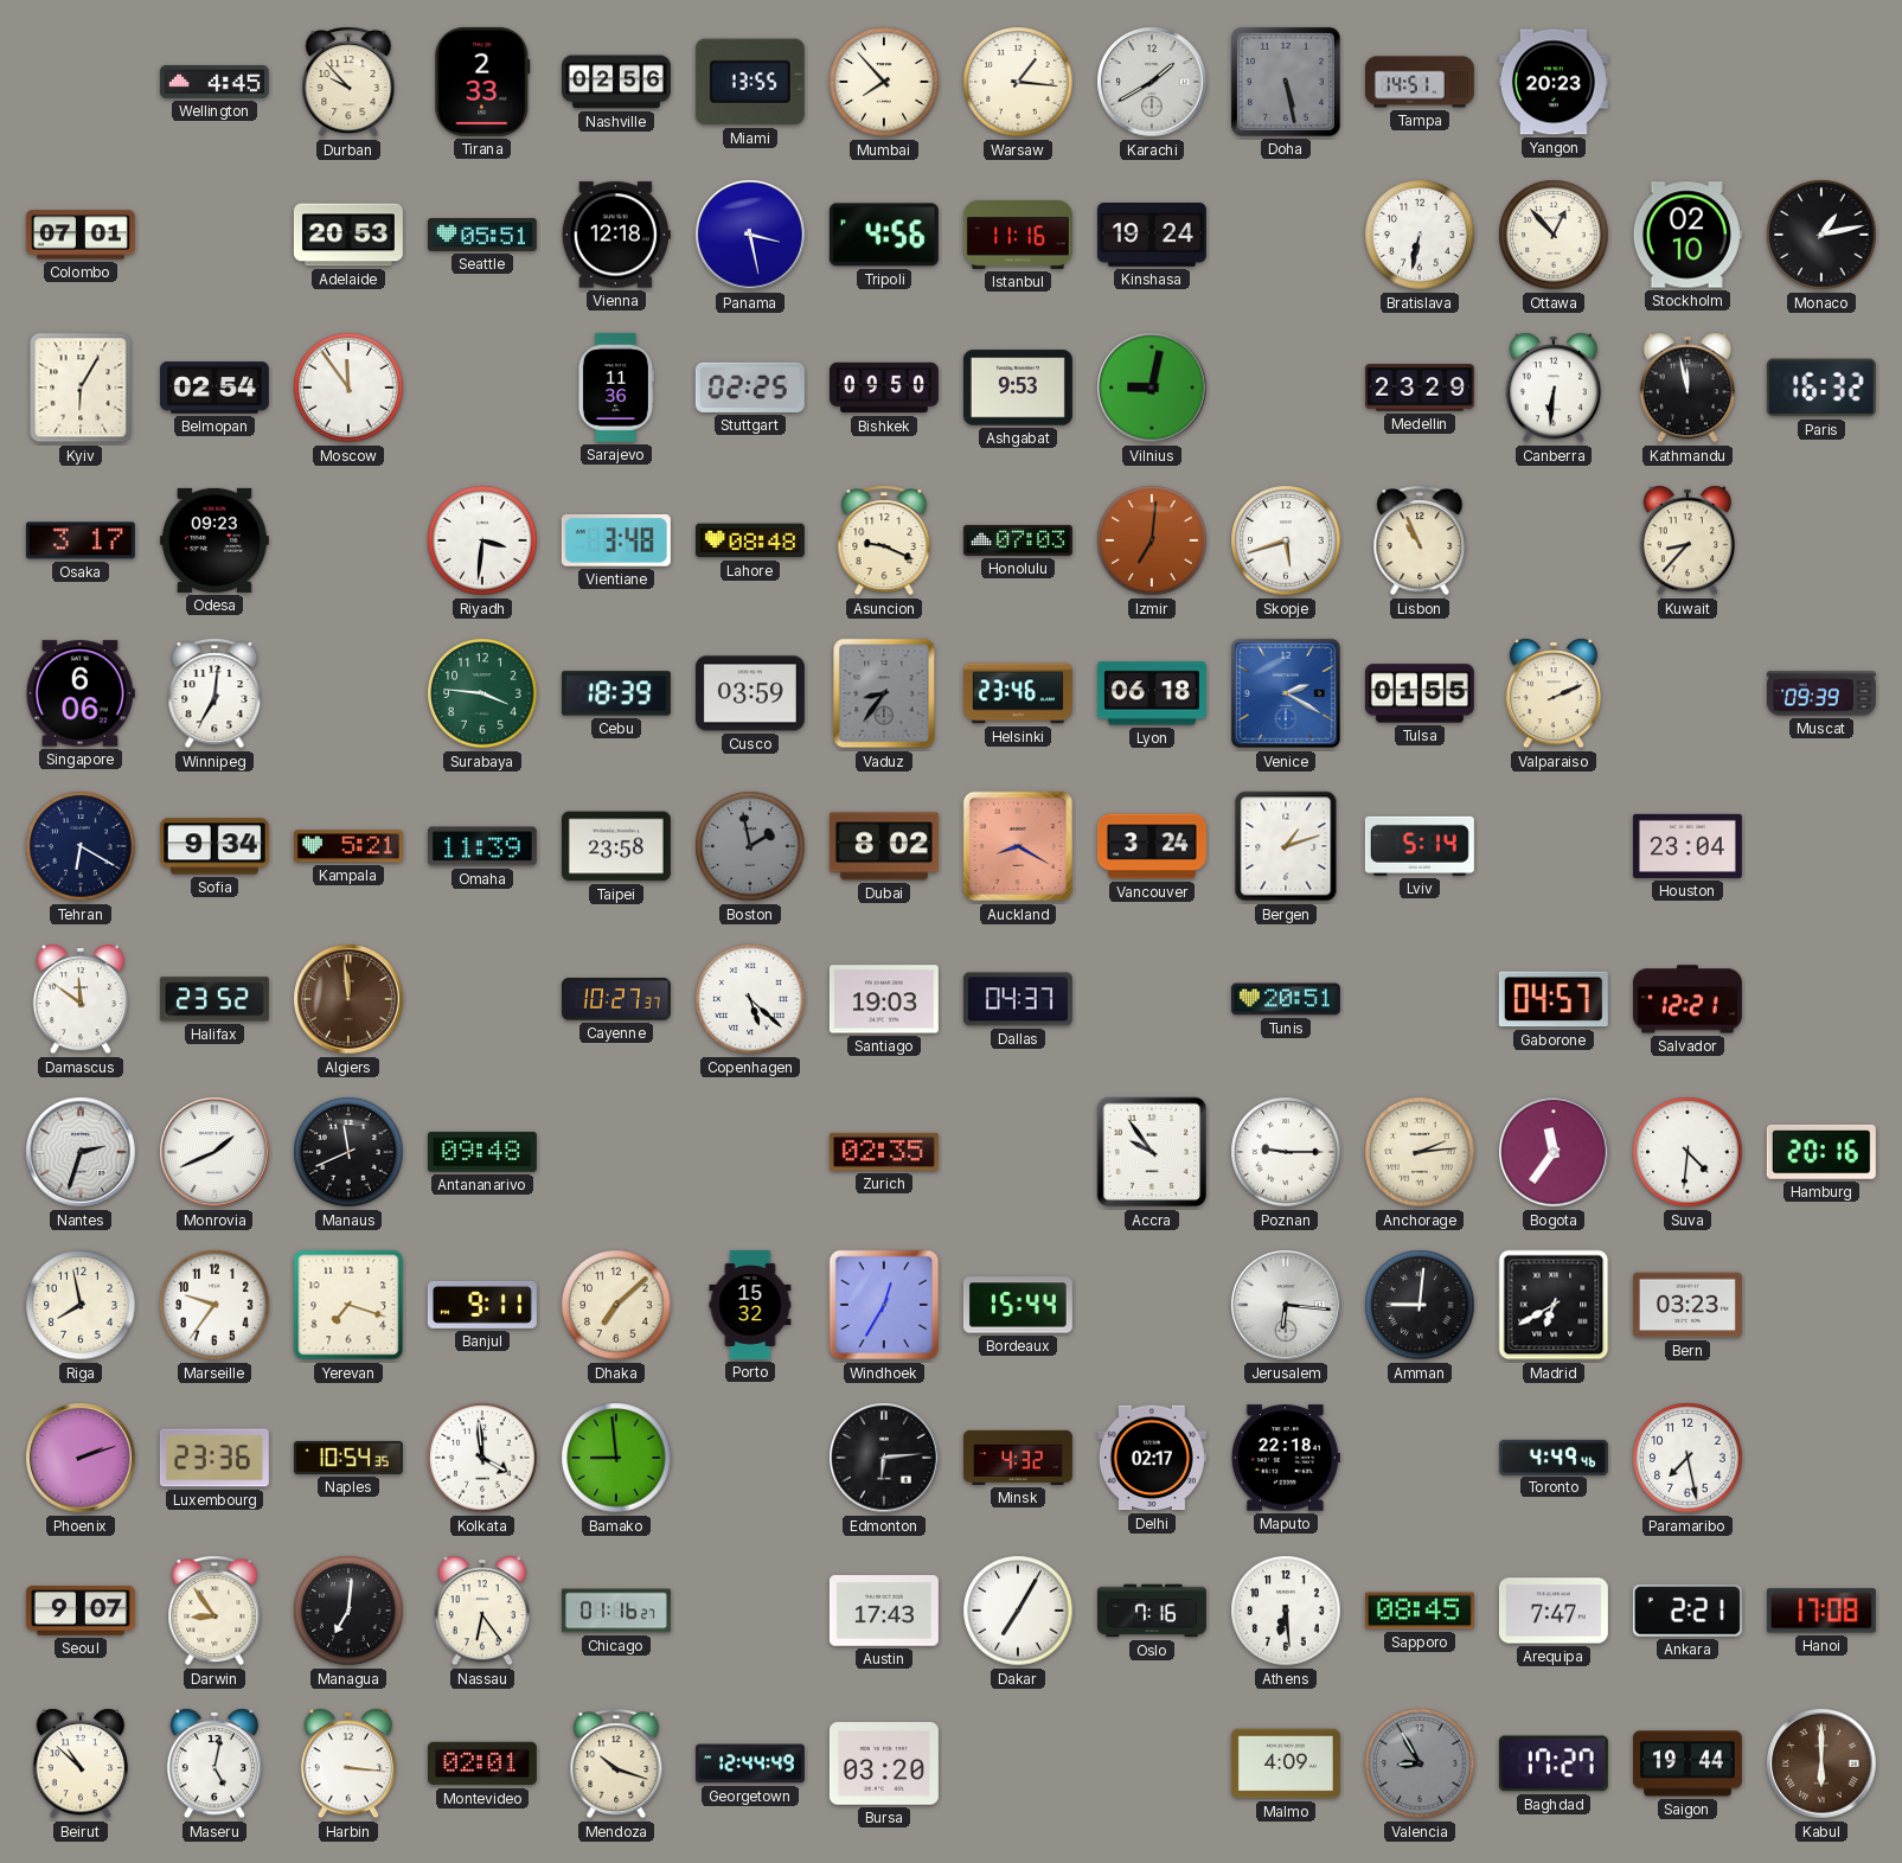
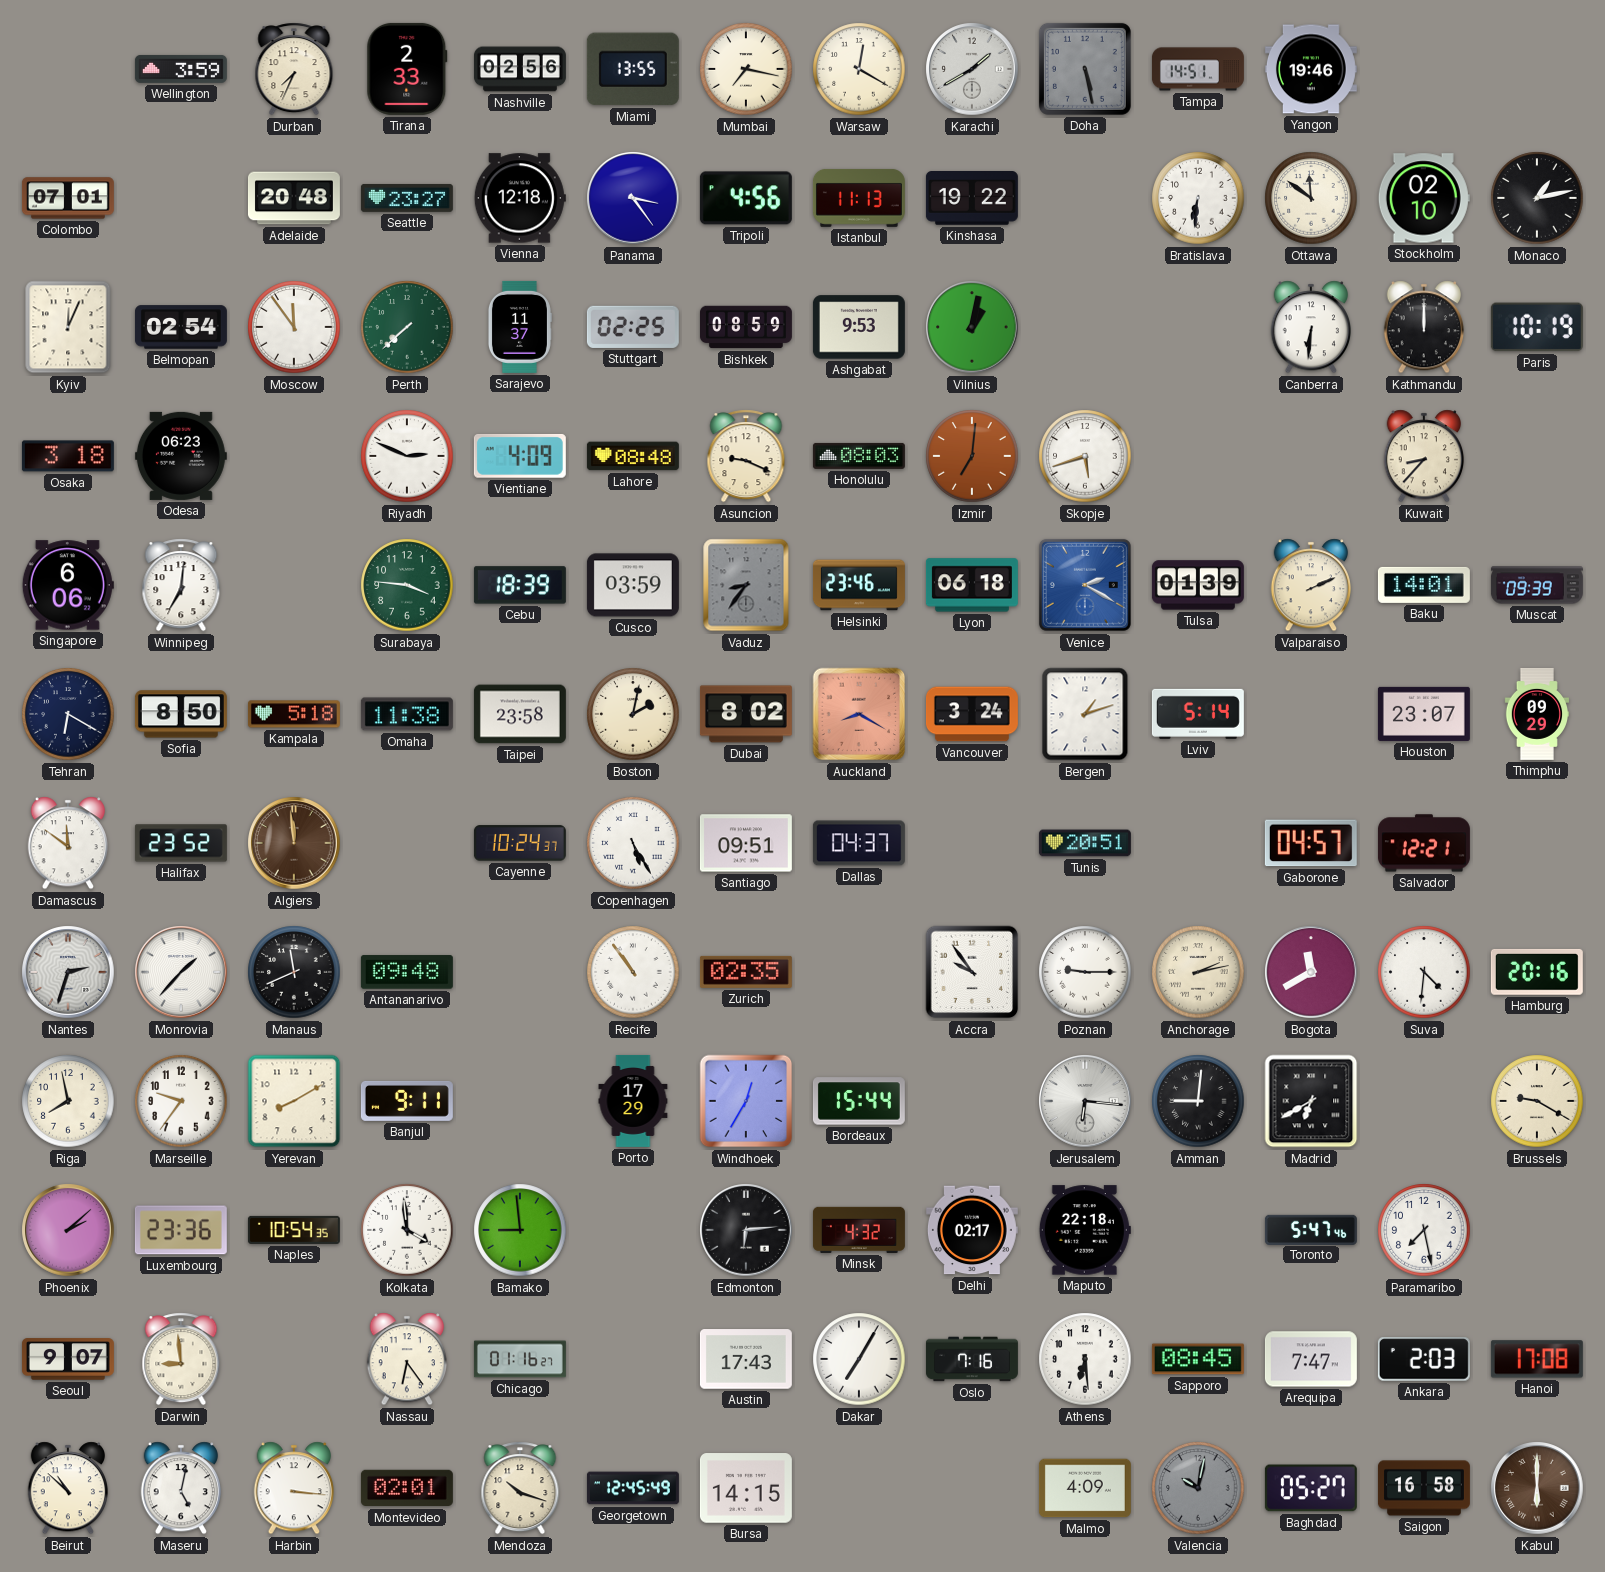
Wellington: 4:45 -> 3:59 (181, 69)
Durban: 9:53 -> 7:34 (294, 69)
Mumbai: 7:53 -> 7:17 (746, 69)
Warsaw: 1:16 -> 12:20 (859, 69)
Yangon: 20:23 -> 19:46 (1311, 69)
Adelaide: 20:53 -> 20:48 (294, 198)
Seattle: 05:51 -> 23:27 (407, 198)
Panama: 3:28 -> 3:24 (633, 198)
Istanbul: 11:16 -> 11:13 (859, 198)
Kinshasa: 19:24 -> 19:22 (972, 199)
Bratislava: 6:32 -> 6:31 (1198, 198)
Ottawa: 12:53 -> 11:51 (1311, 198)
Kyiv: 6:05 -> 12:04 (68, 327)
Perth: none -> 7:38 (407, 327)
Sarajevo: 11:36 -> 11:37 (519, 327)
Bishkek: 09:50 -> 08:59 (746, 327)
Vilnius: 9:02 -> 1:02 (972, 327)
Medellin: 23:29 -> none (1420, 388)
Kathmandu: 11:58 -> 12:00 (1423, 327)
Paris: 16:32 -> 10:19 (1537, 327)
Osaka: 3:17 -> 3:18 (68, 456)
Odesa: 09:23 -> 06:23 (181, 456)
Riyadh: 3:31 -> 2:49 (407, 456)
Vientiane: 3:48 -> 4:09 (520, 456)
Honolulu: 07:03 -> 08:03 (859, 456)
Lisbon: 10:56 -> none (1420, 540)
Tulsa: 01:55 -> 01:39 (1198, 585)
Baku: none -> 14:01 (1424, 585)
Sofia: 9:34 -> 8:50 (181, 714)
Kampala: 5:21 -> 5:18 (294, 714)
Omaha: 11:39 -> 11:38 (407, 714)
Boston: 1:58 -> 2:02 (633, 714)
Boston dial: grey -> cream (633, 714)
Houston: 23:04 -> 23:07 (1424, 714)
Thimphu: none -> 09:29 (1536, 714)
Cayenne: 10:27 -> 10:24 (520, 843)
Copenhagen: 5:22 -> 5:25 (633, 843)
Santiago: 19:03 -> 09:51 (746, 843)
Monrovia: 1:41 -> 1:37 (181, 972)
Recife: none -> 10:54 (633, 972)
Anchorage: 2:14 -> 2:13 (1198, 972)
Bogota: 11:36 -> 11:40 (1311, 972)
Yerevan: 7:18 -> 8:10 (294, 1101)
Dhaka: 7:08 -> none (616, 1305)
Porto: 15:32 -> 17:29 (633, 1101)
Bern: 03:23 -> none (1688, 1305)
Brussels: none -> 9:20 (1537, 1101)
Phoenix: 2:12 -> 2:08 (68, 1230)
Toronto: 4:49 -> 5:47 (1311, 1229)
Darwin: 8:54 -> 8:59 (181, 1359)
Managua: 7:01 -> none (348, 1611)
Ankara: 2:21 -> 2:03 (1424, 1359)
Georgetown: 12:44 -> 12:45 (633, 1488)
Bursa: 03:20 -> 14:15 (746, 1488)
Valencia: 8:55 -> 10:02 (1198, 1488)
Baghdad: 17:27 -> 05:27 (1311, 1488)
Saigon: 19:44 -> 16:58 (1424, 1488)
